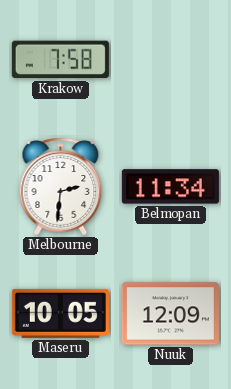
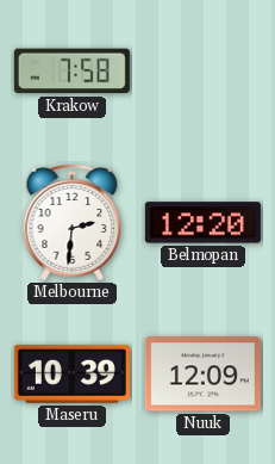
Belmopan: 11:34 -> 12:20 (202, 223)
Maseru: 10:05 -> 10:39 (71, 373)
